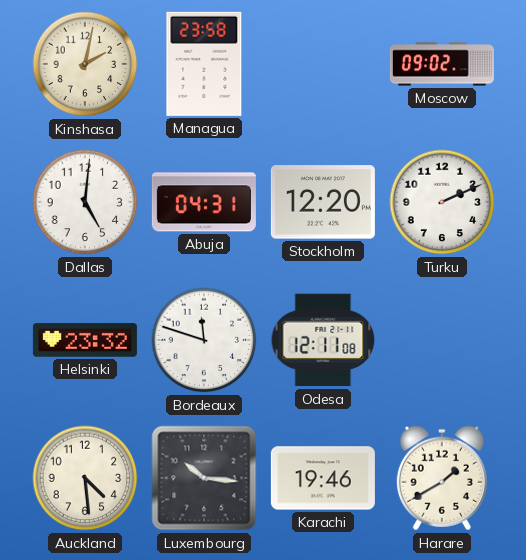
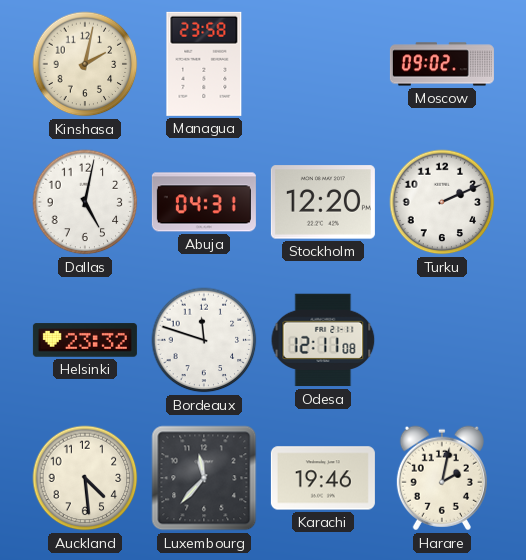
Dallas: 5:01 -> 5:02 (85, 202)
Luxembourg: 10:16 -> 11:37 (204, 478)
Harare: 1:40 -> 2:02 (442, 478)
